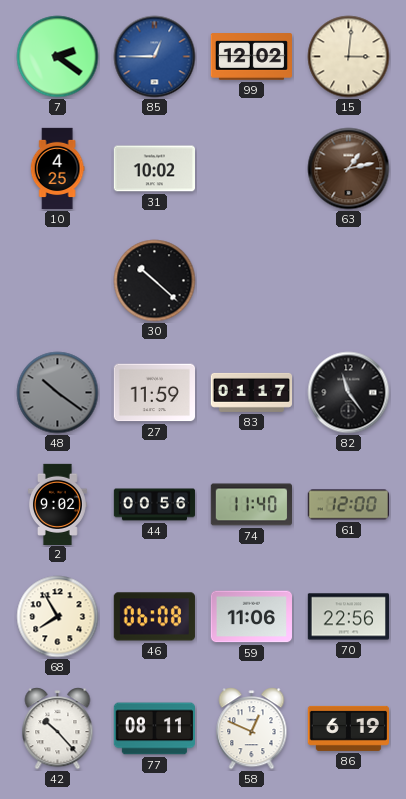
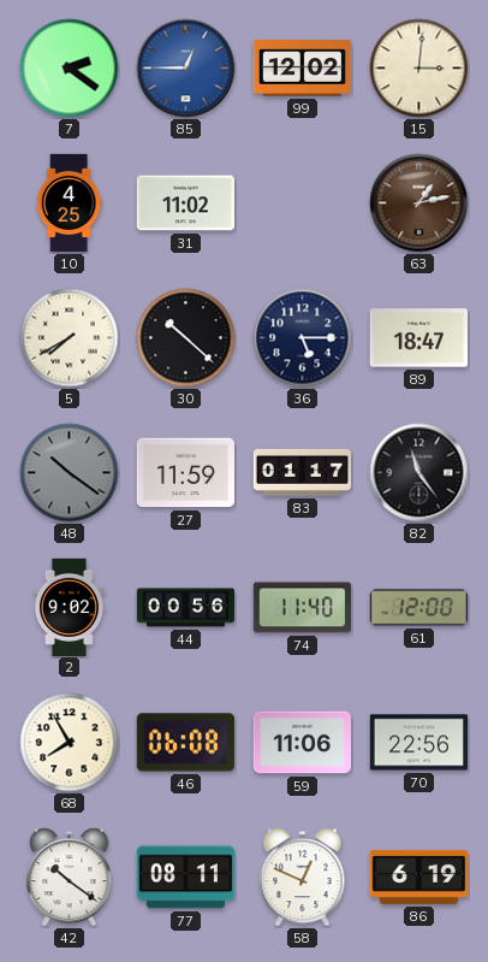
31: 10:02 -> 11:02 (185, 203)
5: none -> 7:40 (70, 338)
36: none -> 5:15 (303, 338)
89: none -> 18:47 (418, 338)
42: 10:23 -> 10:21 (70, 878)
